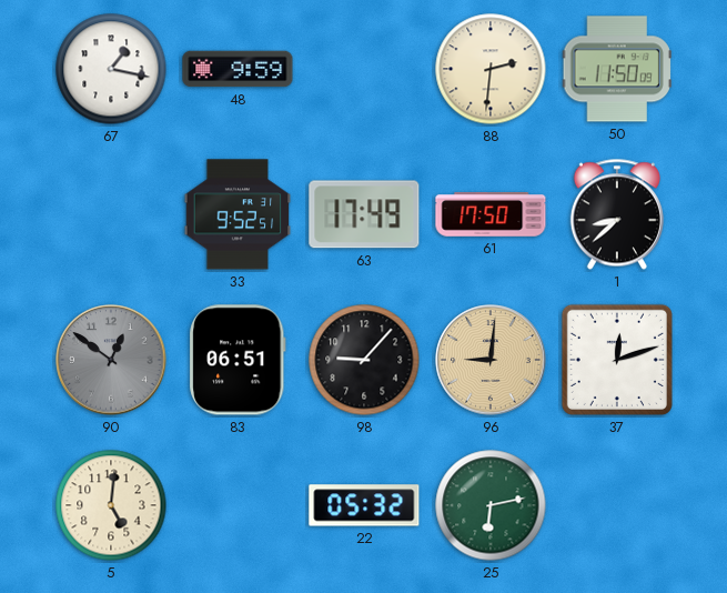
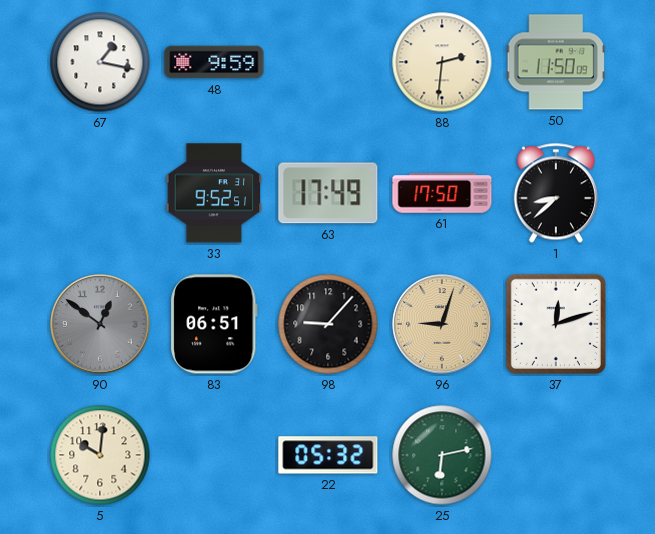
96: 9:01 -> 9:03 (442, 324)
5: 5:01 -> 10:01 (100, 455)
